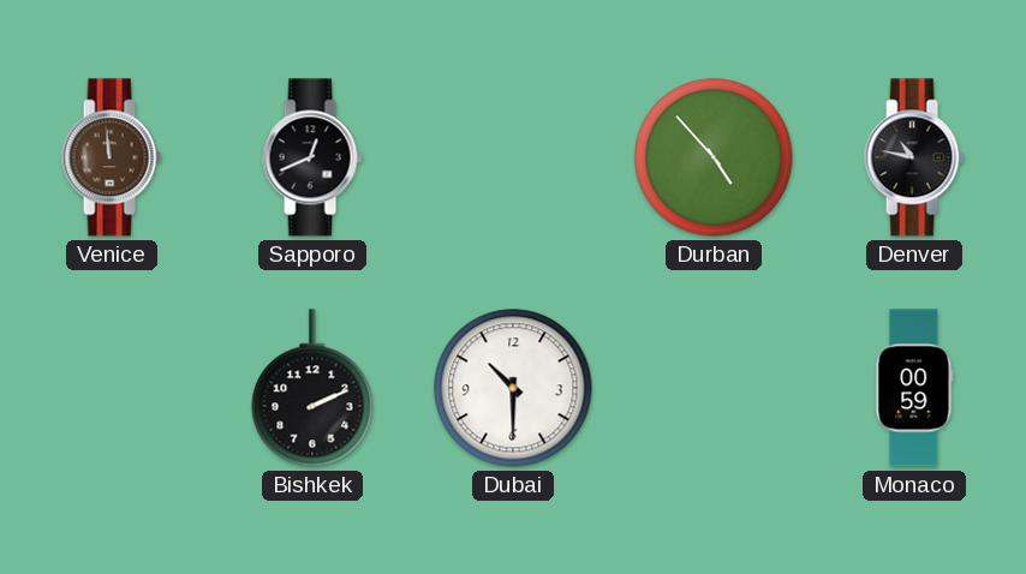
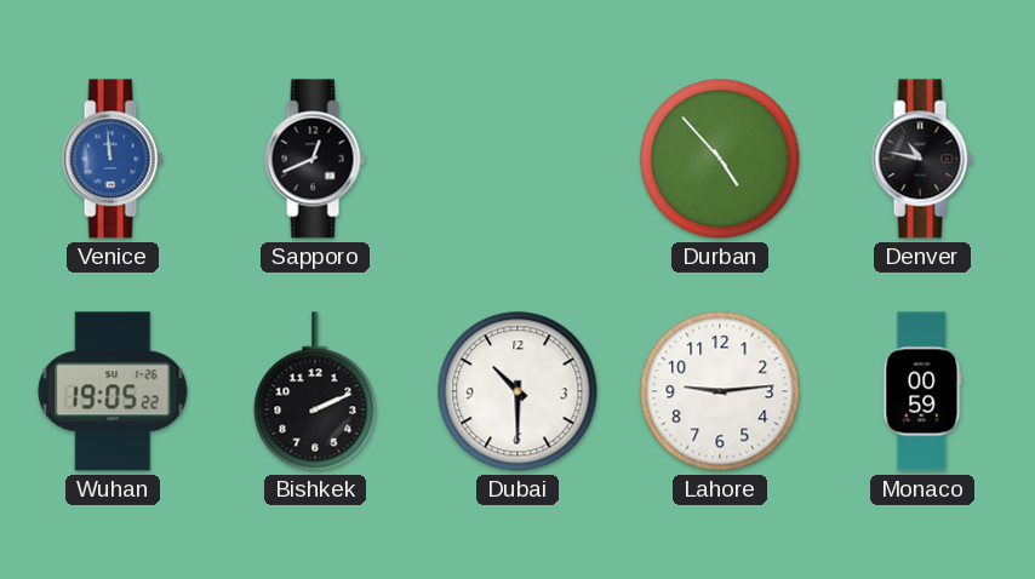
Venice dial: brown -> blue (113, 159)
Wuhan: none -> 19:05 (113, 391)
Lahore: none -> 9:14 (720, 391)
